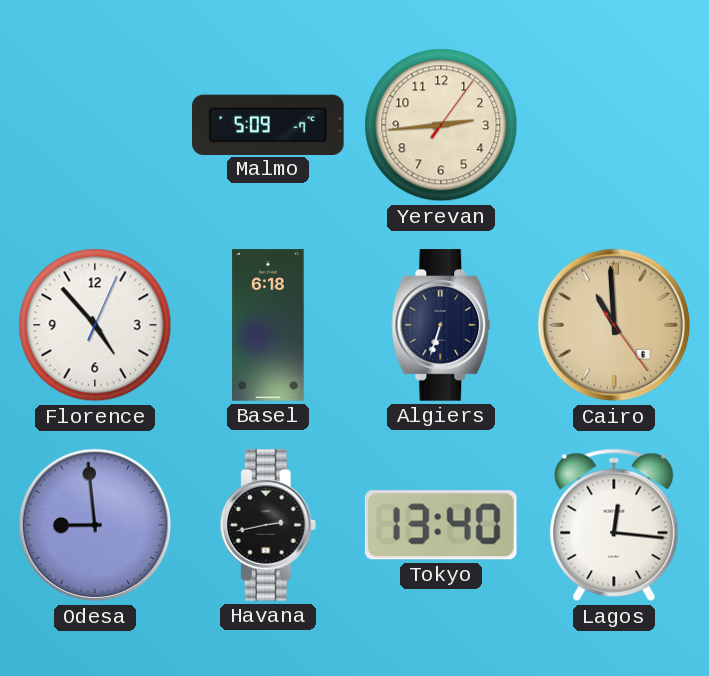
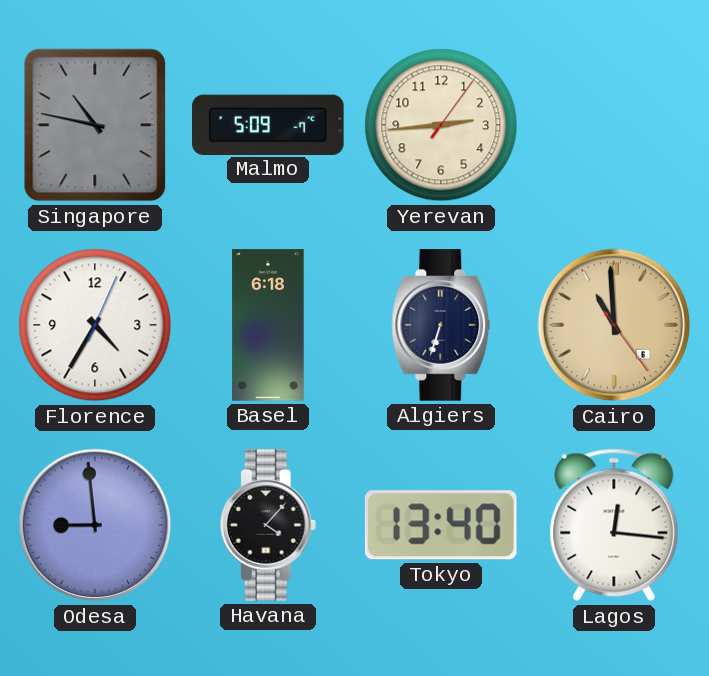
Singapore: none -> 10:47 (95, 125)
Florence: 4:53 -> 4:35 (95, 325)
Havana: 2:43 -> 4:07 (268, 525)
